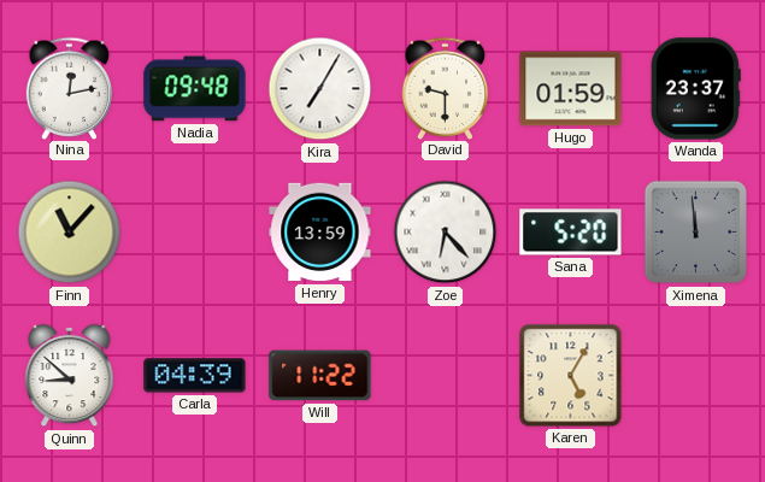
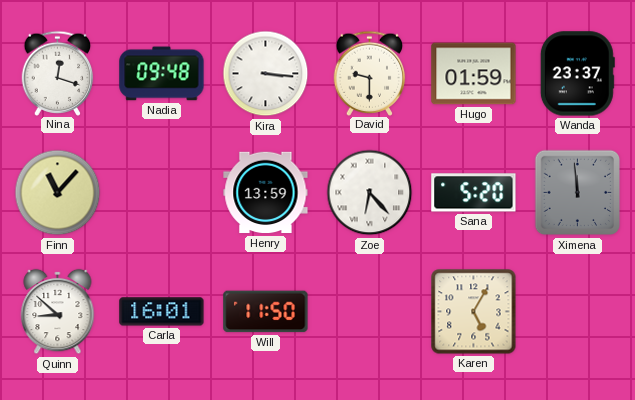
Nina: 12:13 -> 12:18 (58, 73)
Kira: 7:05 -> 3:16 (266, 74)
Carla: 04:39 -> 16:01 (162, 312)
Will: 11:22 -> 11:50 (266, 312)
